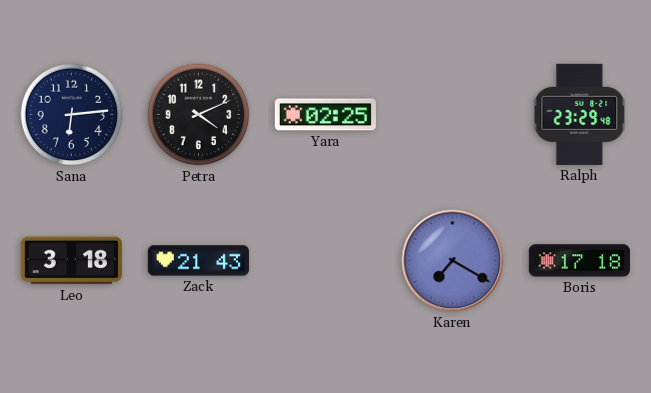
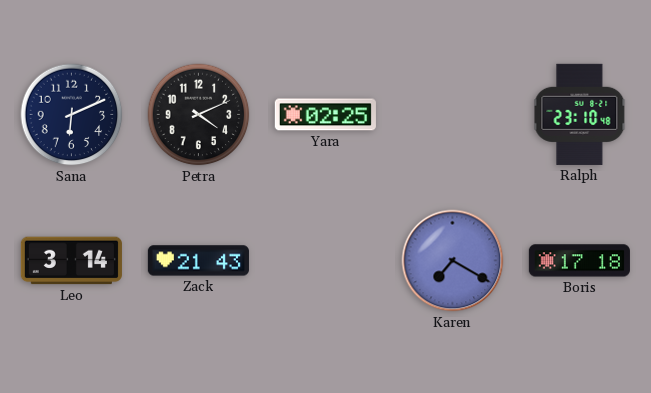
Sana: 6:14 -> 6:11 (72, 115)
Ralph: 23:29 -> 23:10 (580, 114)
Leo: 3:18 -> 3:14 (71, 261)
